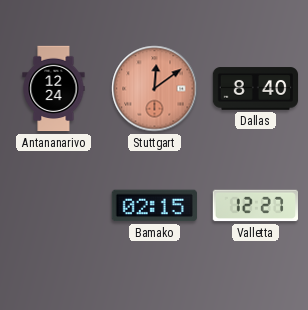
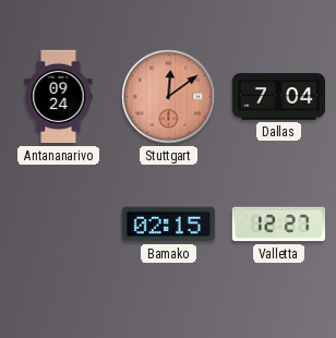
Antananarivo: 12:24 -> 09:24 (59, 97)
Dallas: 8:40 -> 7:04 (279, 97)
